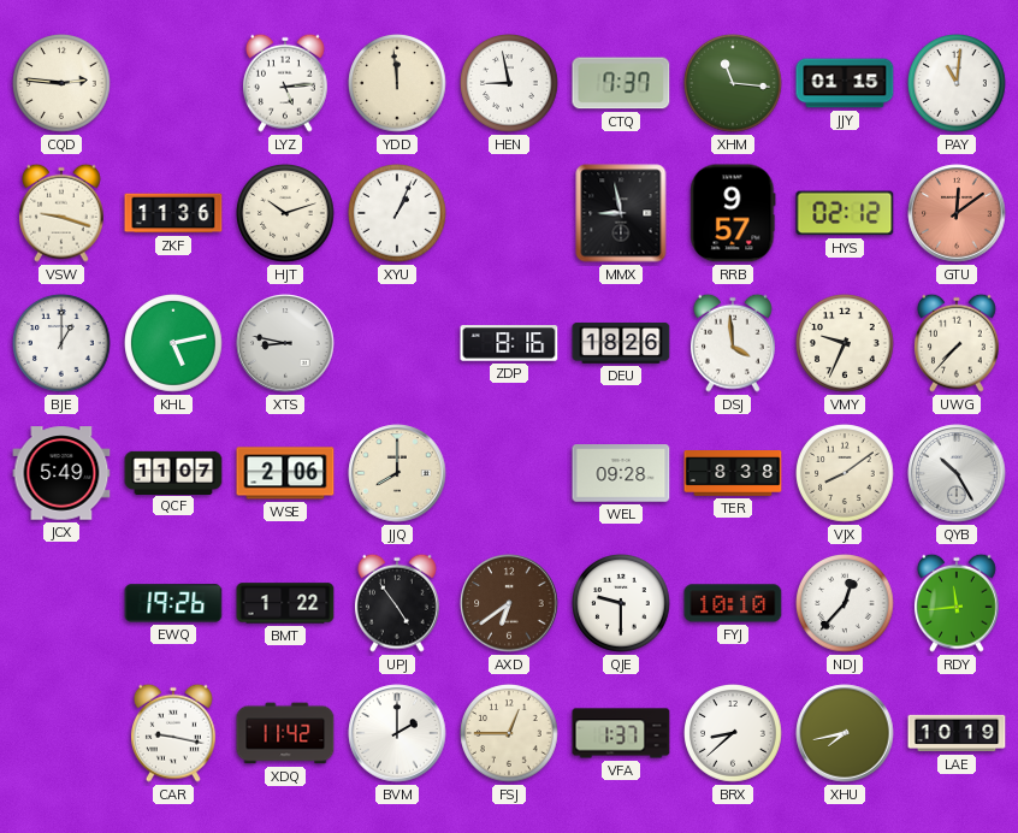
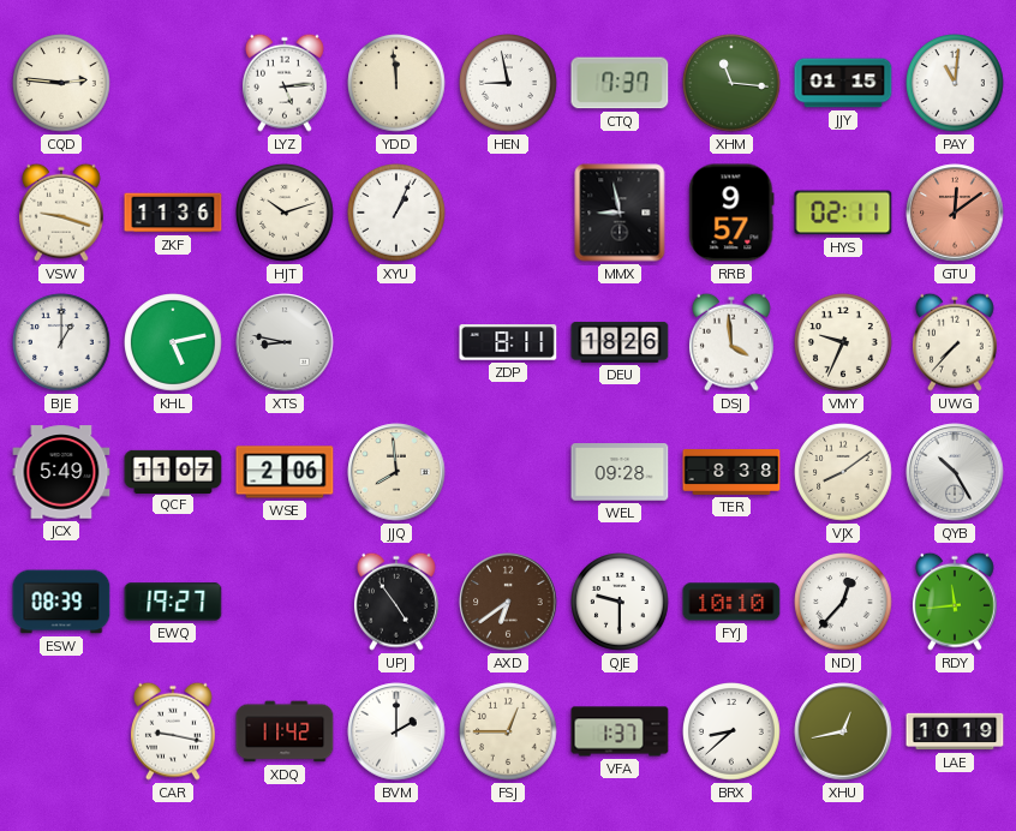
HYS: 02:12 -> 02:11 (843, 213)
ZDP: 8:16 -> 8:11 (508, 342)
JJQ: 8:00 -> 7:59 (396, 472)
ESW: none -> 08:39 (61, 602)
EWQ: 19:26 -> 19:27 (173, 602)
BMT: 1:22 -> none (285, 603)
XHU: 7:43 -> 12:43 (843, 731)
